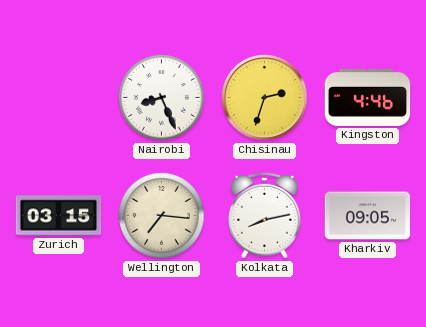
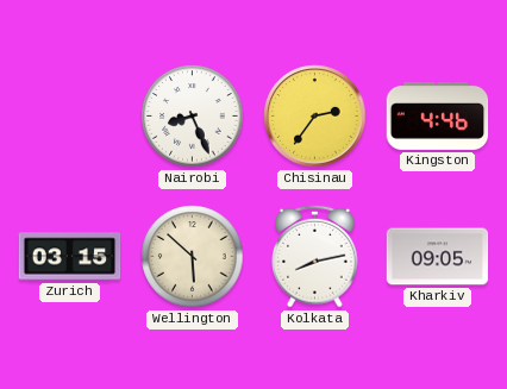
Chisinau: 2:33 -> 2:36 (315, 117)
Wellington: 7:16 -> 5:52 (193, 257)
